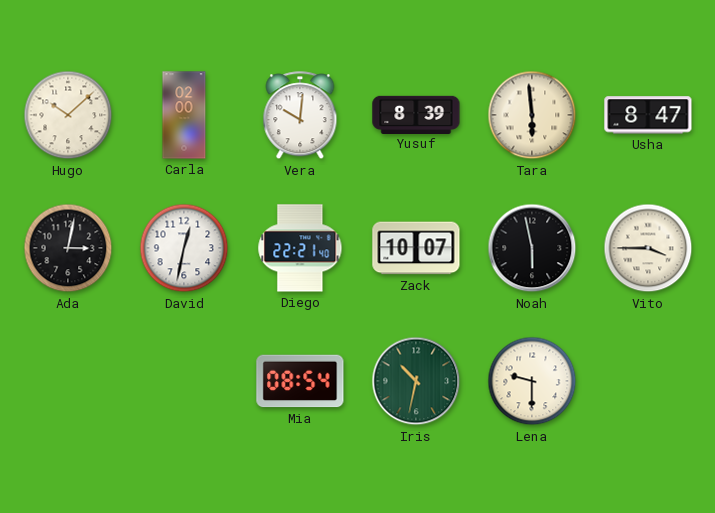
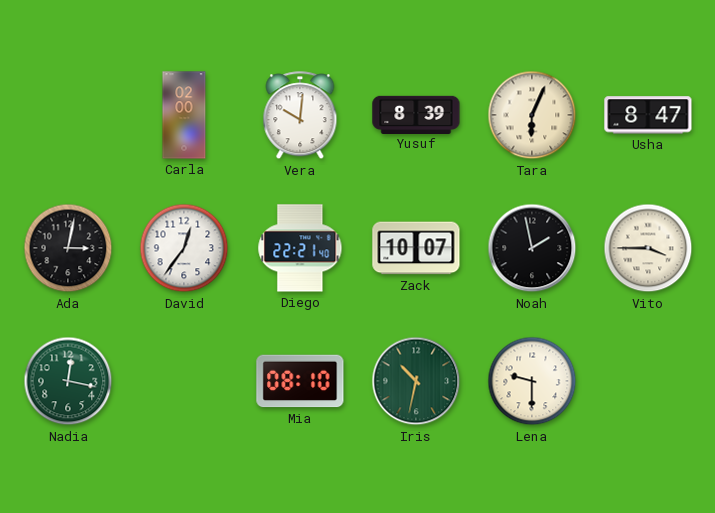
Hugo: 10:08 -> none (68, 115)
Tara: 5:59 -> 6:04 (532, 115)
David: 12:32 -> 12:36 (184, 248)
Noah: 5:58 -> 1:58 (532, 248)
Nadia: none -> 12:17 (68, 381)
Mia: 08:54 -> 08:10 (300, 381)
